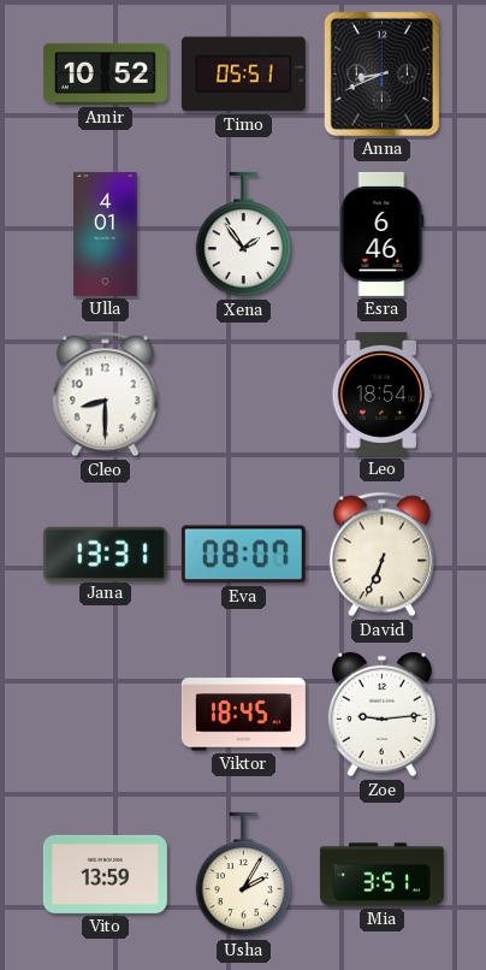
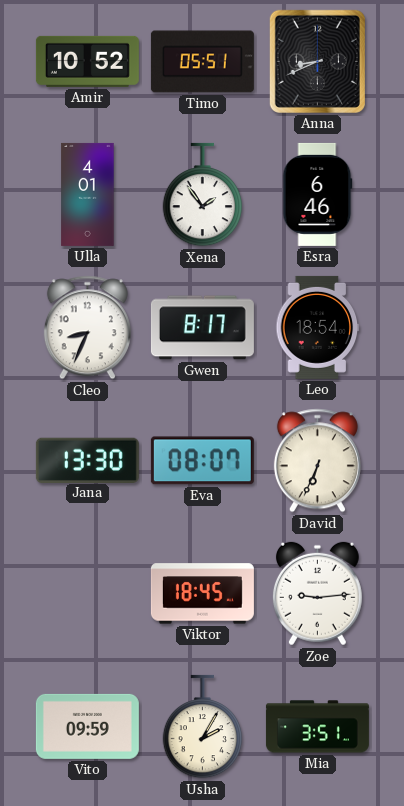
Cleo: 8:30 -> 8:34 (87, 328)
Gwen: none -> 8:17 (202, 328)
Jana: 13:31 -> 13:30 (87, 460)
Vito: 13:59 -> 09:59 (87, 726)
